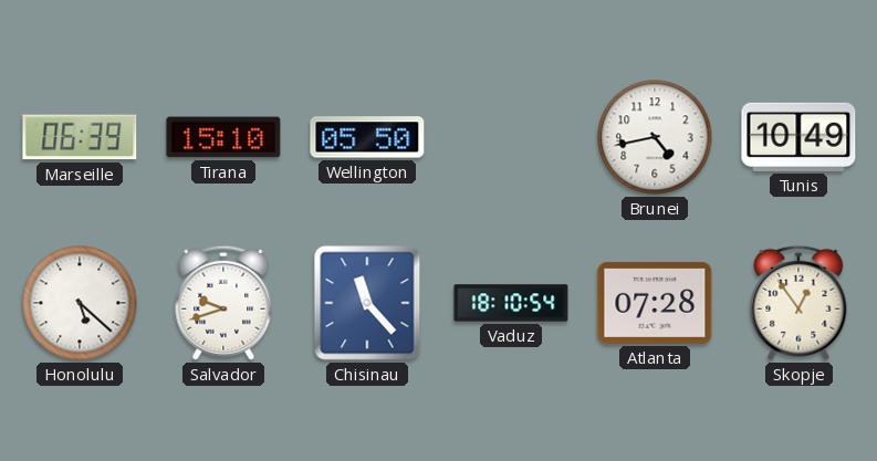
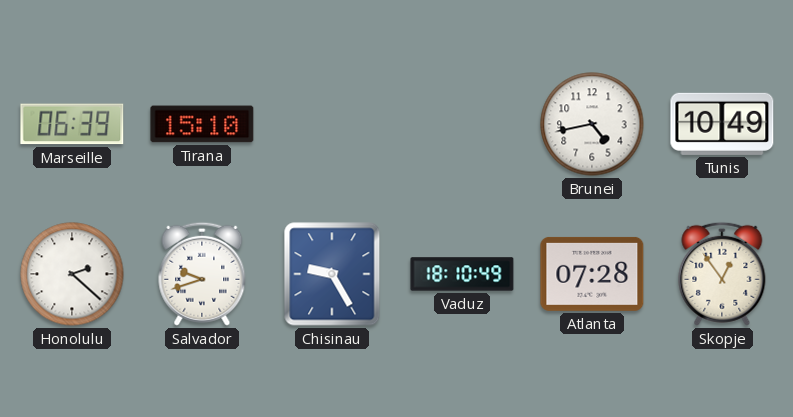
Wellington: 05:50 -> none (367, 137)
Honolulu: 5:22 -> 2:22 (72, 274)
Chisinau: 11:23 -> 9:25 (332, 274)
Vaduz: 18:10:54 -> 18:10:49 (462, 274)
